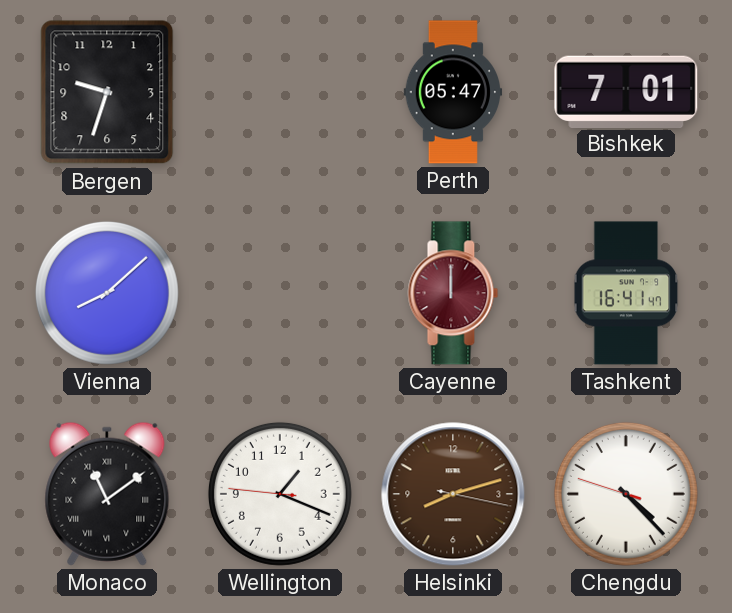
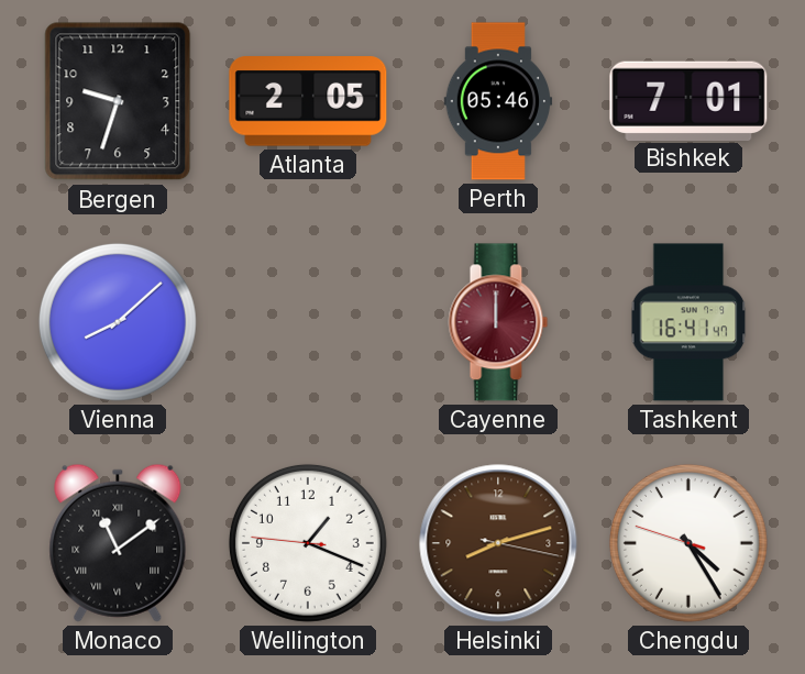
Atlanta: none -> 2:05 (308, 101)
Perth: 05:47 -> 05:46 (498, 101)
Chengdu: 4:22 -> 4:24 (688, 543)
